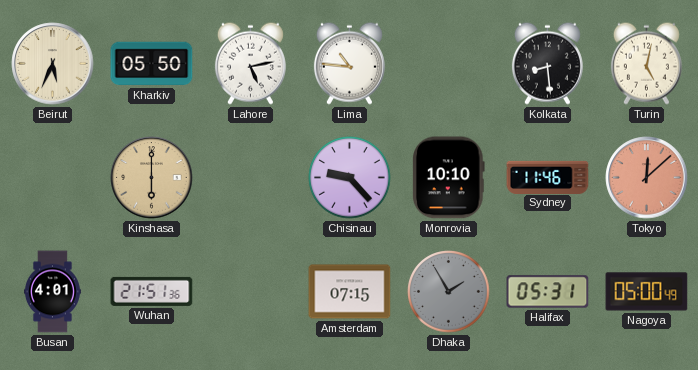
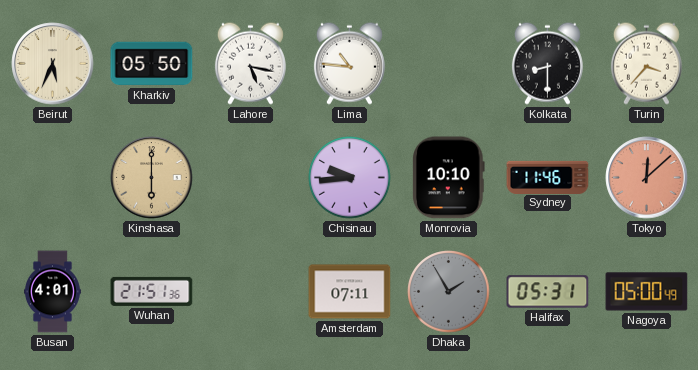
Lahore: 5:13 -> 5:17 (250, 63)
Kolkata: 8:29 -> 8:30 (547, 63)
Turin: 5:02 -> 3:37 (646, 63)
Chisinau: 9:23 -> 9:44 (350, 178)
Amsterdam: 07:15 -> 07:11 (350, 292)
